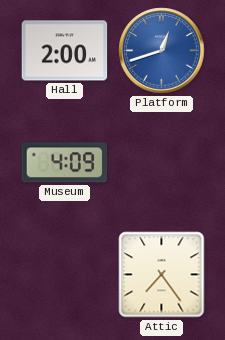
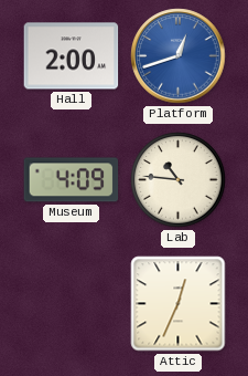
Lab: none -> 10:46 (179, 180)
Attic: 7:24 -> 12:34 (179, 304)
